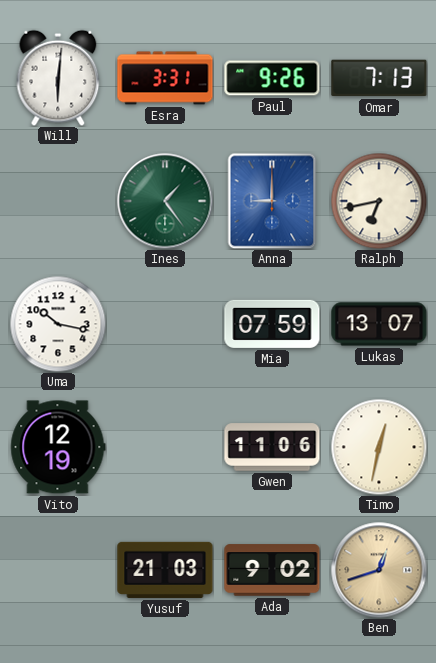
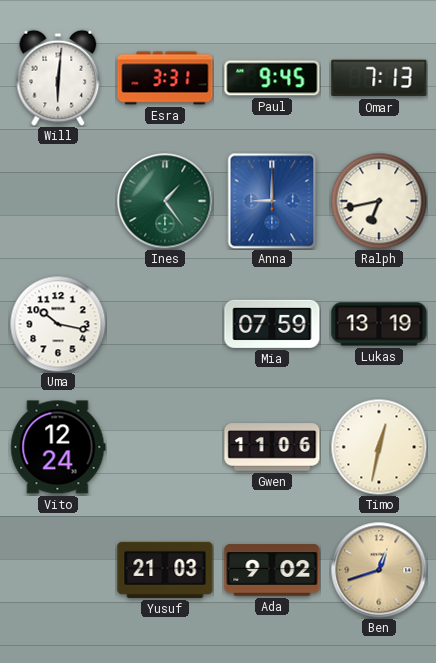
Paul: 9:26 -> 9:45 (272, 78)
Lukas: 13:07 -> 13:19 (379, 324)
Vito: 12:19 -> 12:24 (58, 447)
